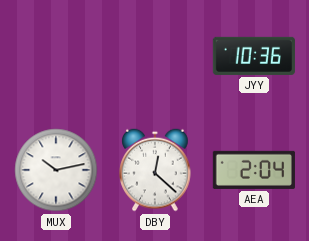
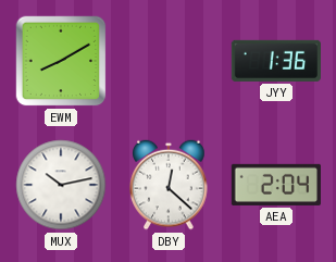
EWM: none -> 8:10 (61, 61)
JYY: 10:36 -> 1:36 (276, 61)
